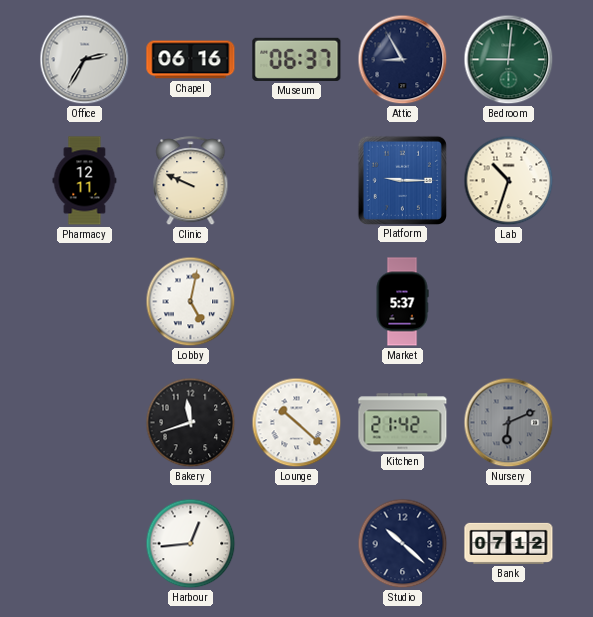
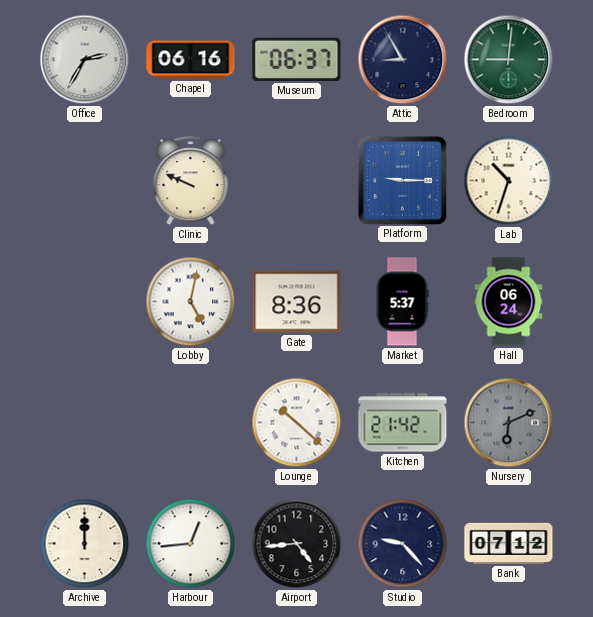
Pharmacy: 12:11 -> none (85, 181)
Gate: none -> 8:36 (297, 302)
Hall: none -> 06:24 (509, 302)
Bakery: 11:42 -> none (191, 423)
Archive: none -> 12:00 (85, 544)
Airport: none -> 4:44 (297, 544)
Studio: 10:22 -> 9:23 (403, 544)
